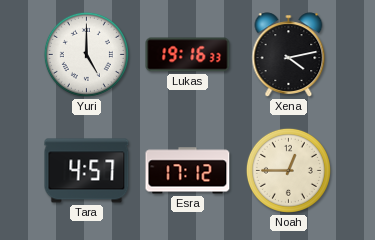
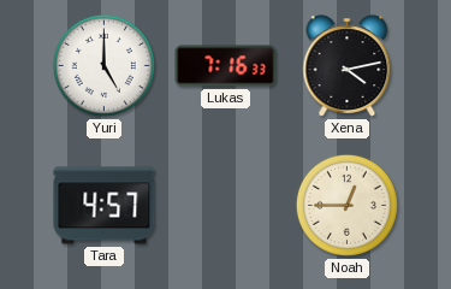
Lukas: 19:16 -> 7:16 (226, 66)
Esra: 17:12 -> none (188, 171)
